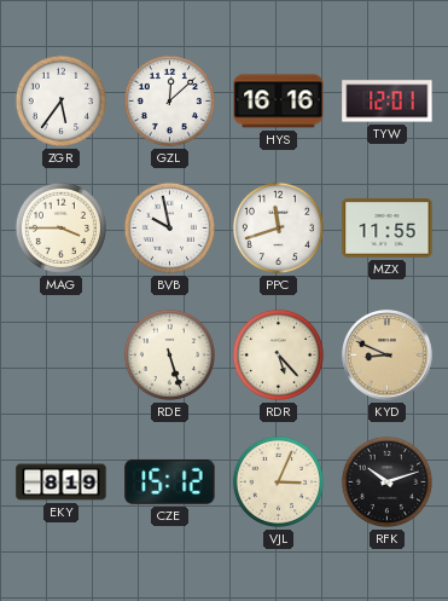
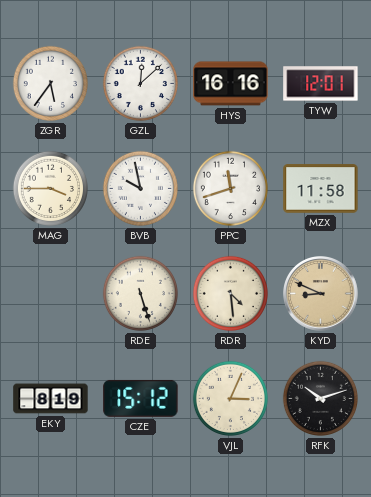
MZX: 11:55 -> 11:58 (321, 189)
RDR: 5:23 -> 4:29 (230, 293)
